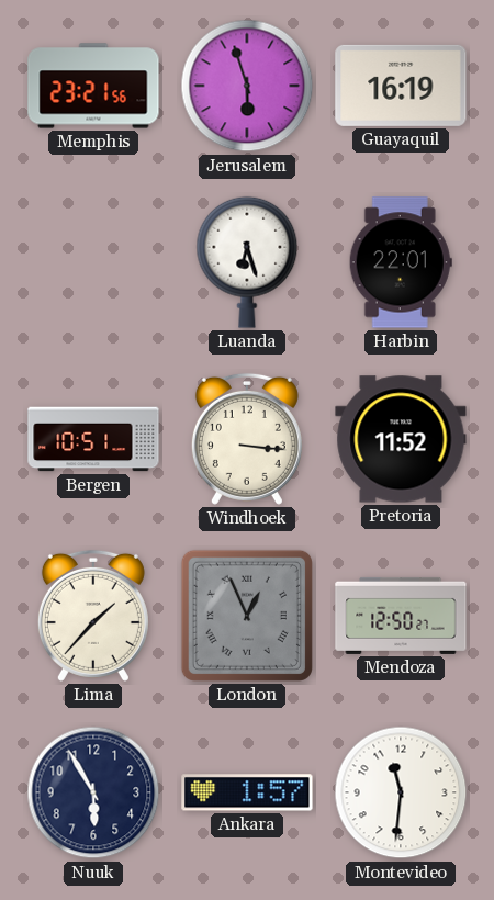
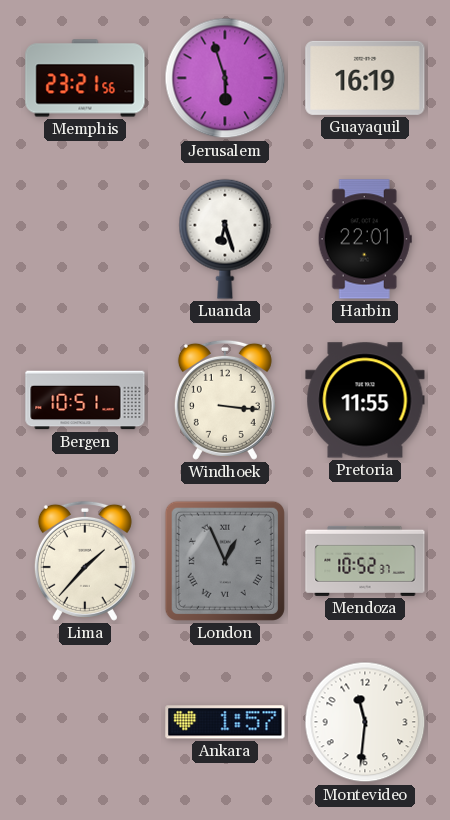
Pretoria: 11:52 -> 11:55 (365, 400)
Mendoza: 12:50 -> 10:52 (365, 561)
Nuuk: 5:55 -> none (93, 792)
